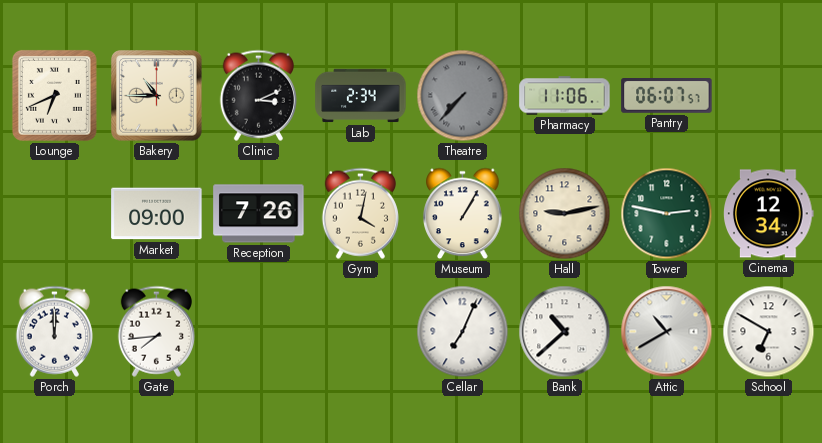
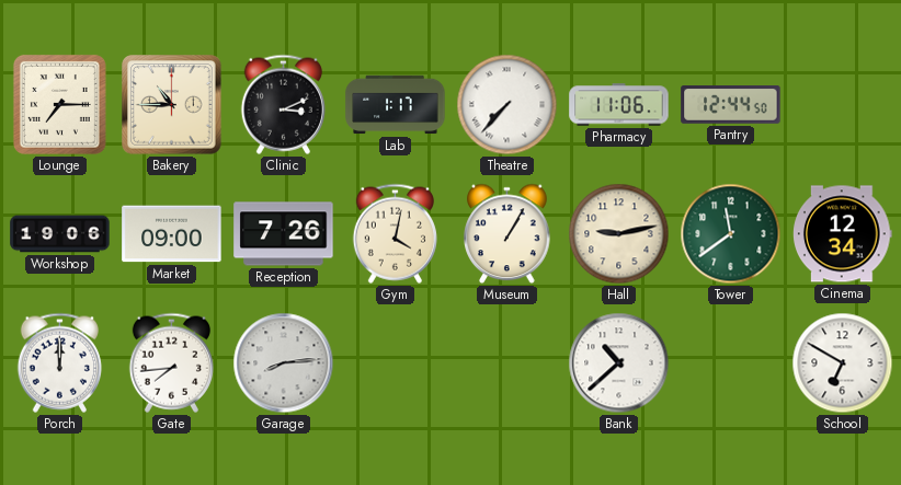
Lounge: 6:41 -> 7:15 (59, 104)
Lab: 2:34 -> 1:17 (396, 105)
Theatre dial: grey -> white (507, 105)
Pantry: 06:07 -> 12:44 (731, 105)
Workshop: none -> 19:06 (60, 234)
Tower: 2:47 -> 11:39 (731, 234)
Garage: none -> 8:14 (284, 363)
Cellar: 7:04 -> none (463, 332)
Attic: 10:40 -> none (667, 332)
